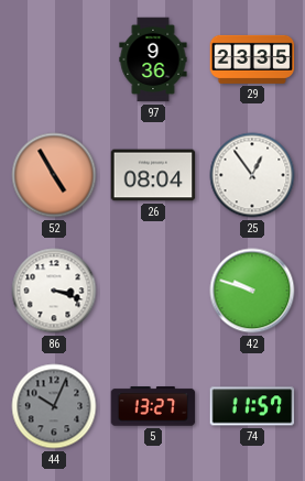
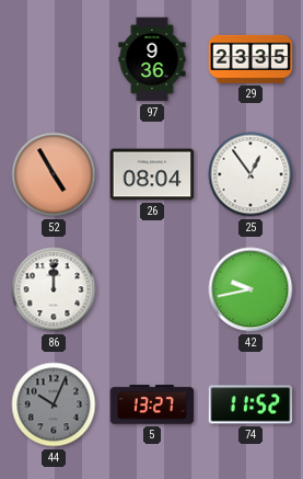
86: 3:18 -> 12:00 (54, 289)
42: 9:48 -> 9:43 (250, 289)
74: 11:57 -> 11:52 (250, 404)
